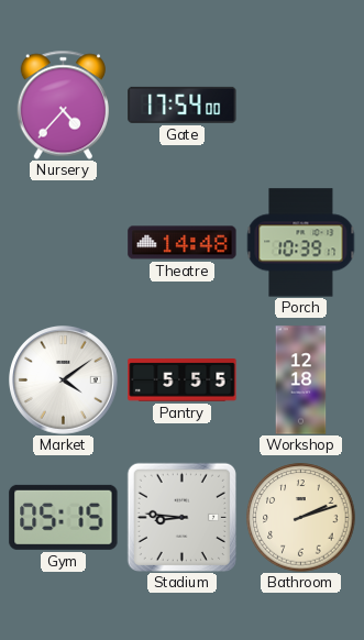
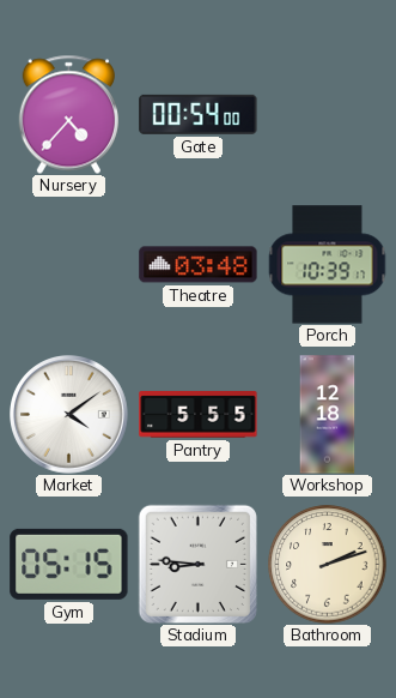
Gate: 17:54 -> 00:54 (199, 114)
Theatre: 14:48 -> 03:48 (199, 265)
